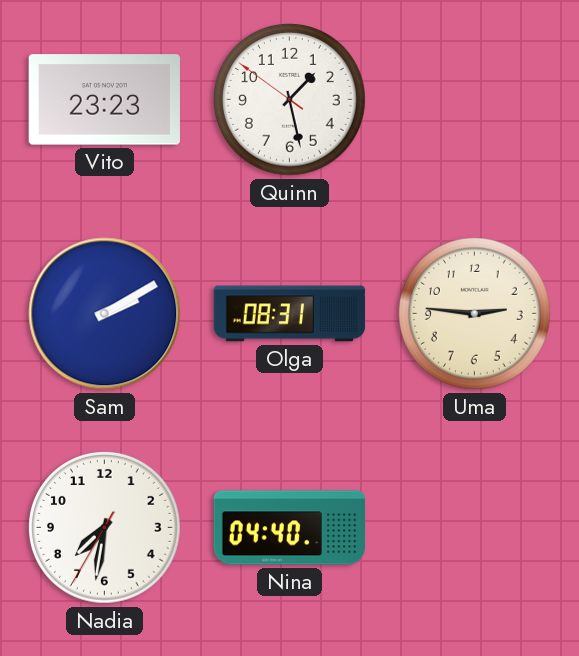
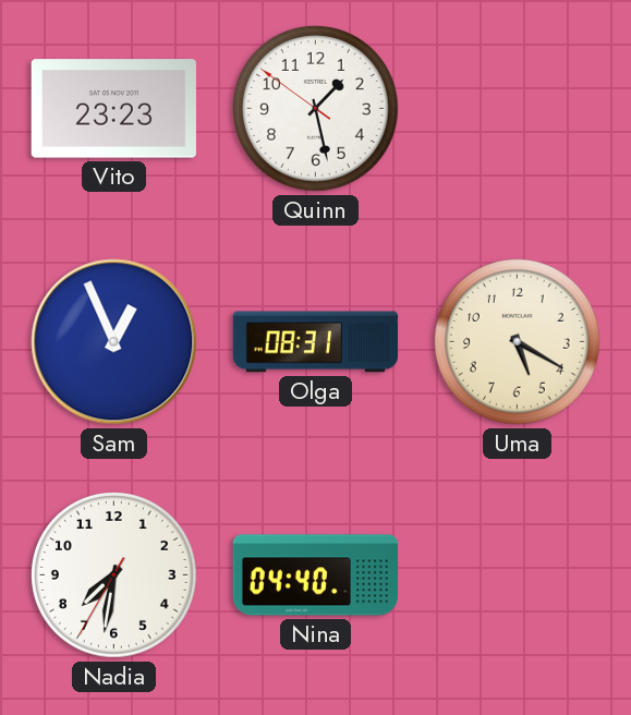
Sam: 2:10 -> 12:56 (114, 342)
Uma: 2:46 -> 5:20 (518, 342)
